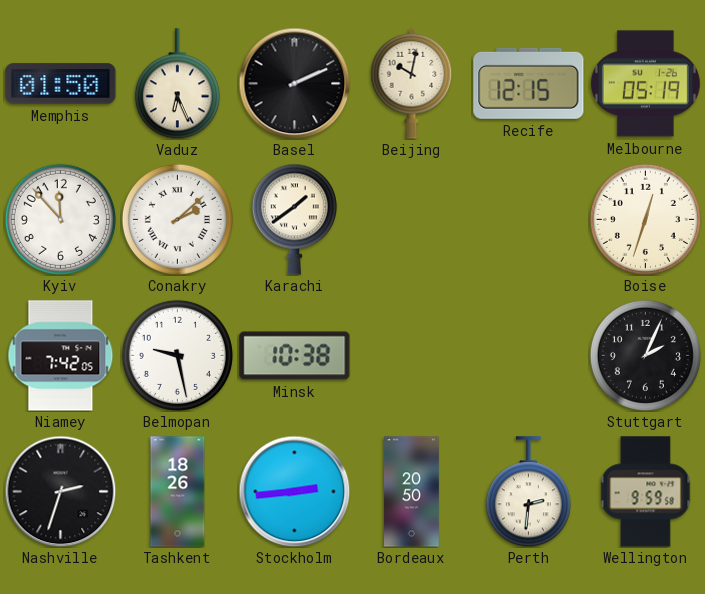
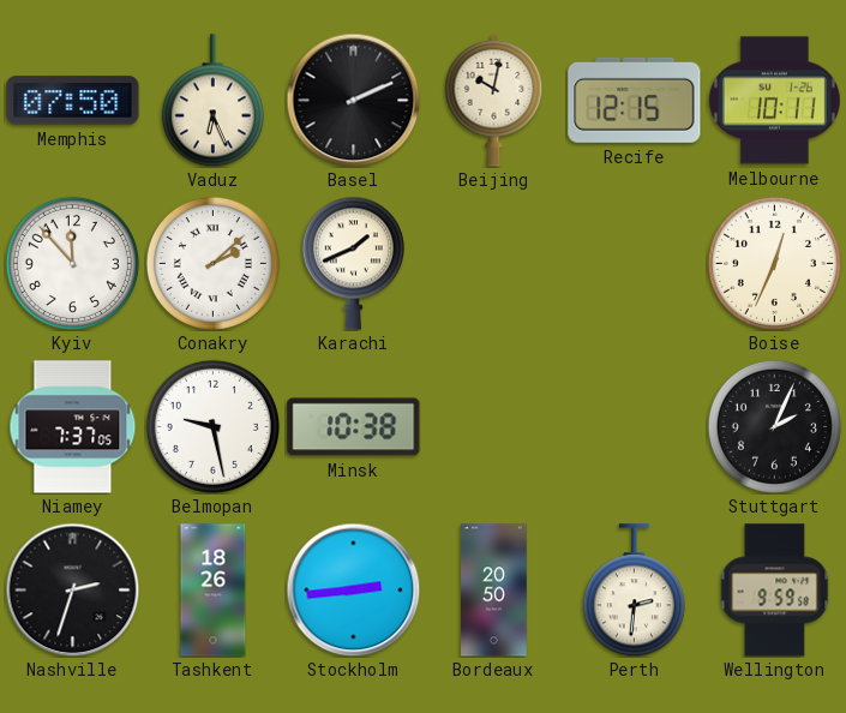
Memphis: 01:50 -> 07:50 (73, 101)
Melbourne: 05:19 -> 10:11 (774, 101)
Karachi: 1:39 -> 1:41 (353, 263)
Boise: 12:33 -> 12:34 (774, 263)
Niamey: 7:42 -> 7:37 (73, 427)
